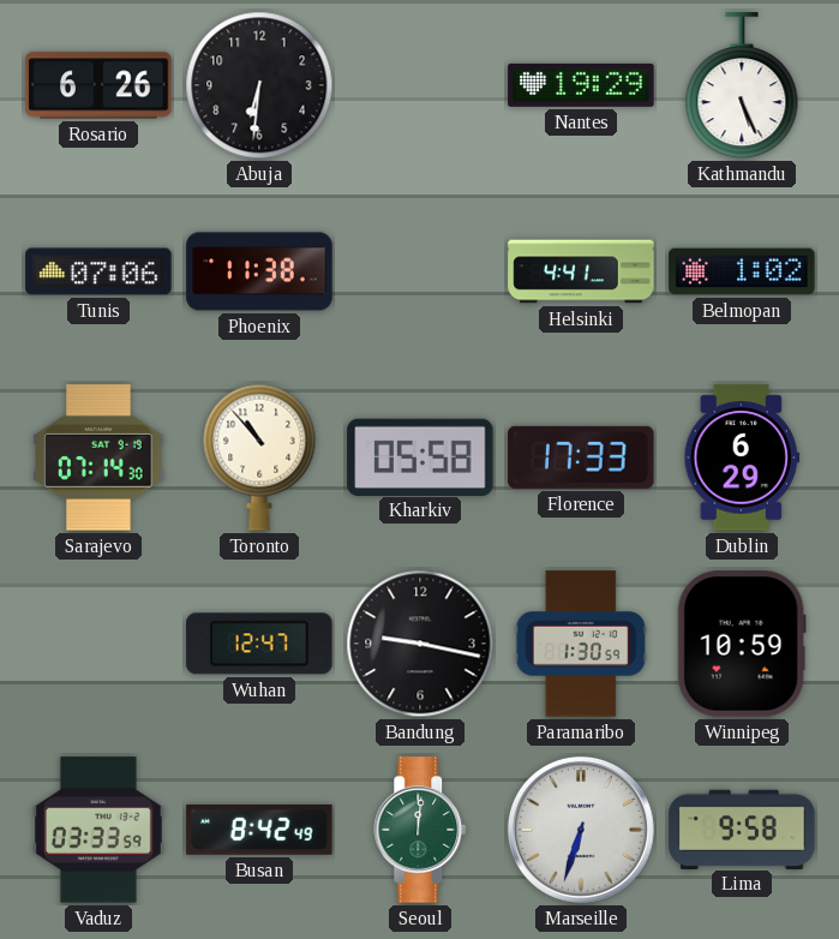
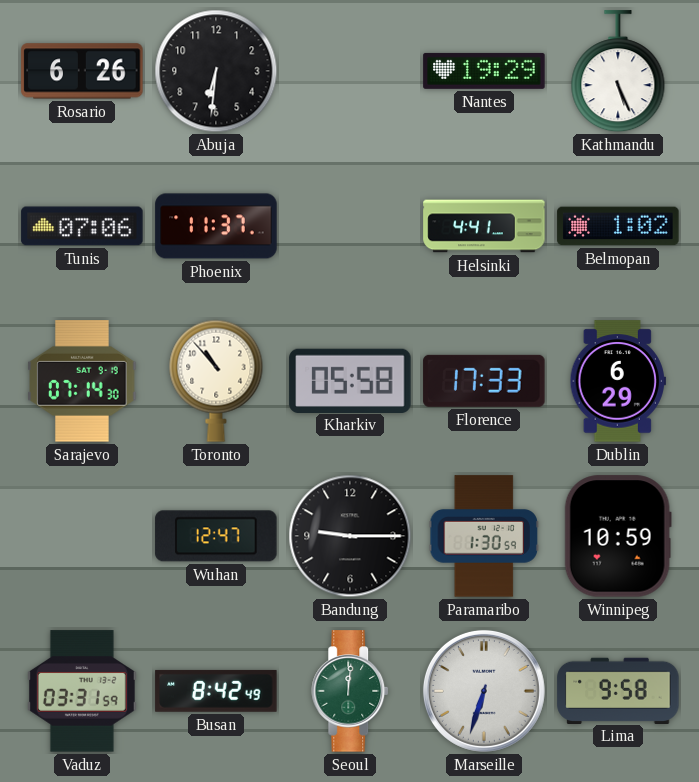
Phoenix: 11:38 -> 11:37 (216, 226)
Bandung: 9:17 -> 9:15 (350, 536)
Vaduz: 03:33 -> 03:31 (82, 691)
